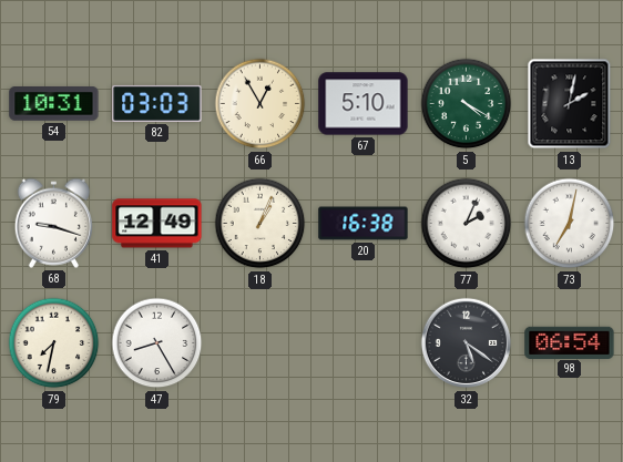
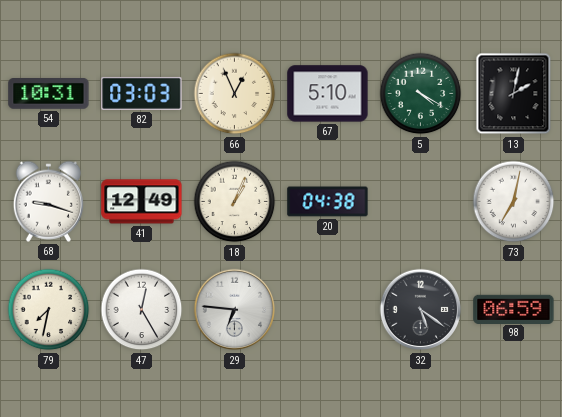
66: 12:55 -> 12:56 (235, 94)
20: 16:38 -> 04:38 (328, 202)
77: 2:04 -> none (467, 224)
47: 8:25 -> 12:25 (142, 310)
29: none -> 6:46 (235, 310)
98: 06:54 -> 06:59 (514, 309)
